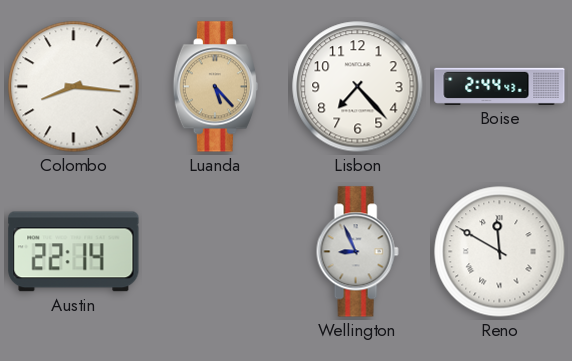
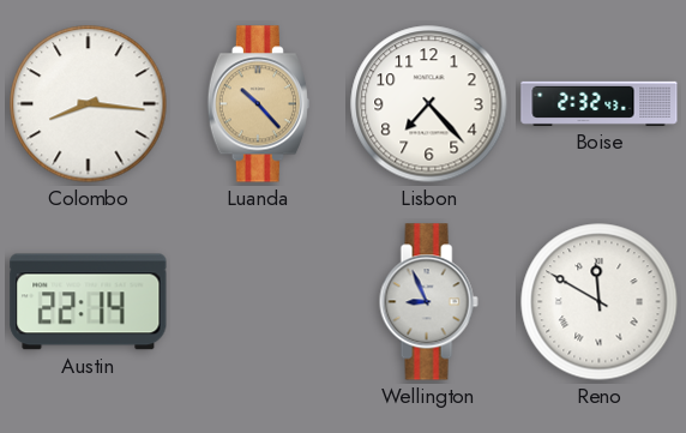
Luanda: 5:23 -> 10:23 (258, 104)
Boise: 2:44 -> 2:32 (600, 103)
